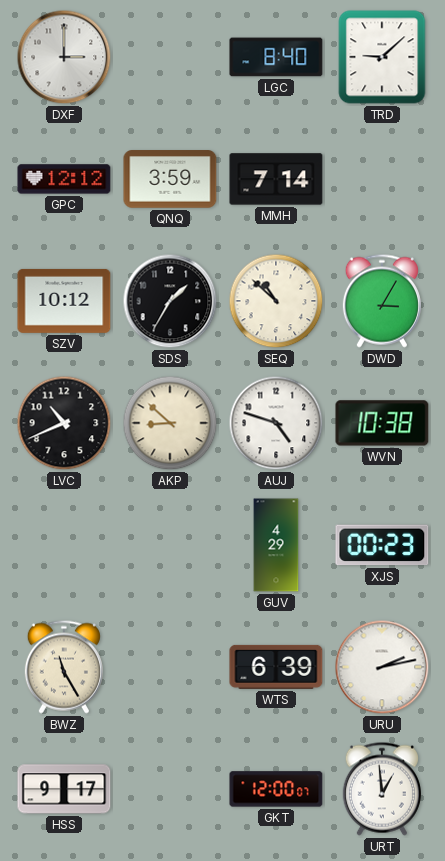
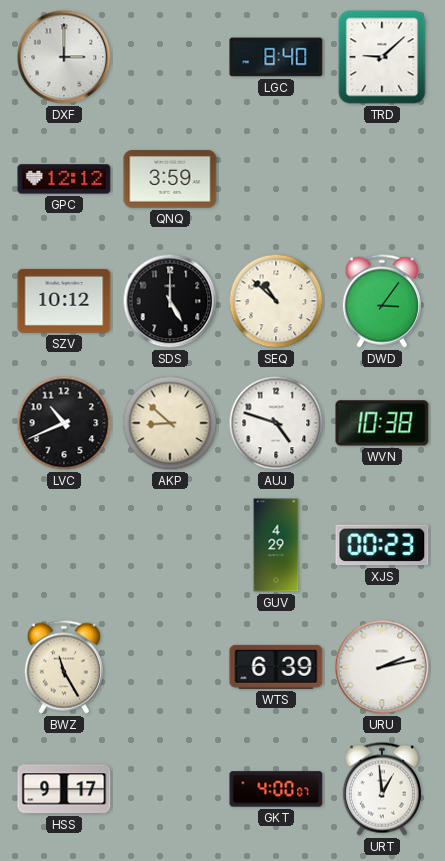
MMH: 7:14 -> none (276, 179)
SDS: 1:35 -> 5:00 (170, 301)
DWD: 3:05 -> 3:06 (382, 301)
GKT: 12:00 -> 4:00 (276, 789)
